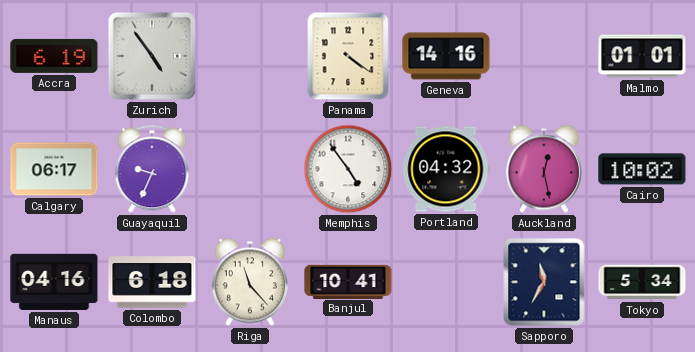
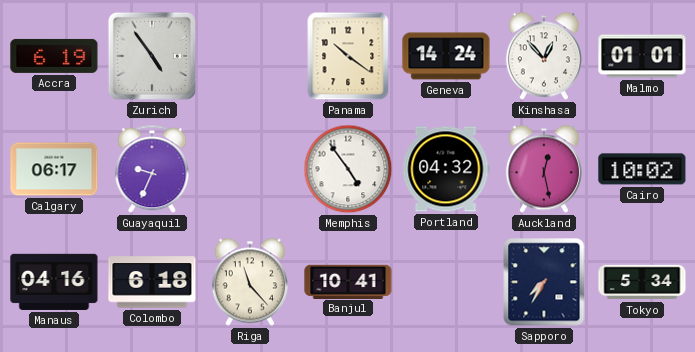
Panama: 4:21 -> 10:21 (348, 56)
Geneva: 14:16 -> 14:24 (446, 56)
Kinshasa: none -> 12:53 (544, 56)
Sapporo: 11:35 -> 7:35 (544, 282)
